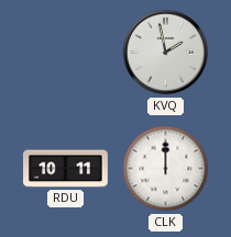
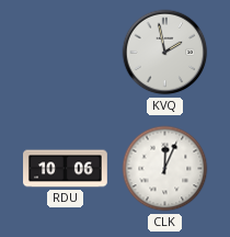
RDU: 10:11 -> 10:06 (66, 169)
CLK: 12:00 -> 12:04 (165, 169)
